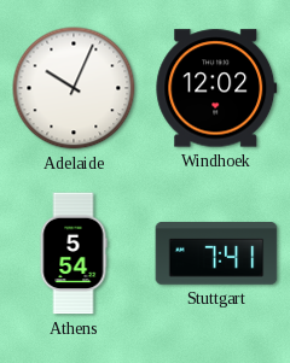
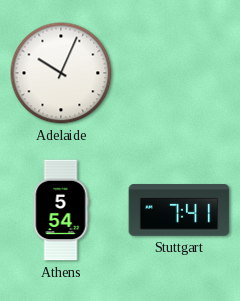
Windhoek: 12:02 -> none (216, 88)
